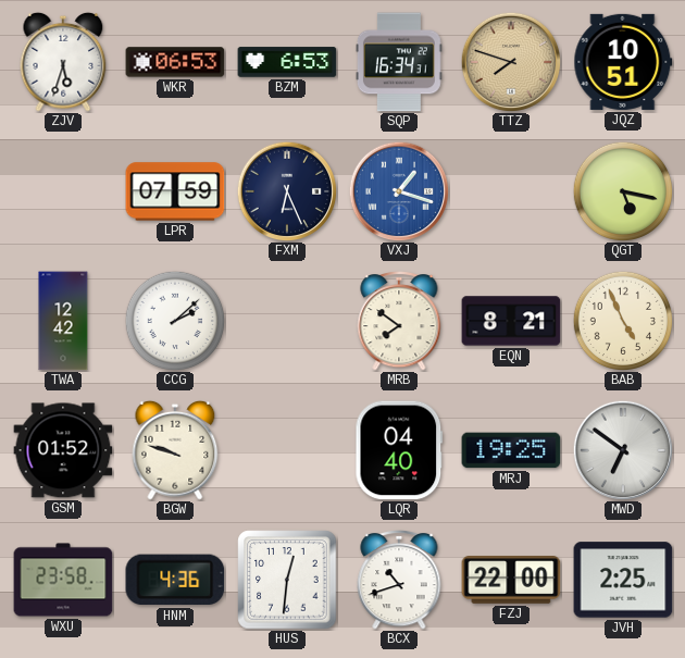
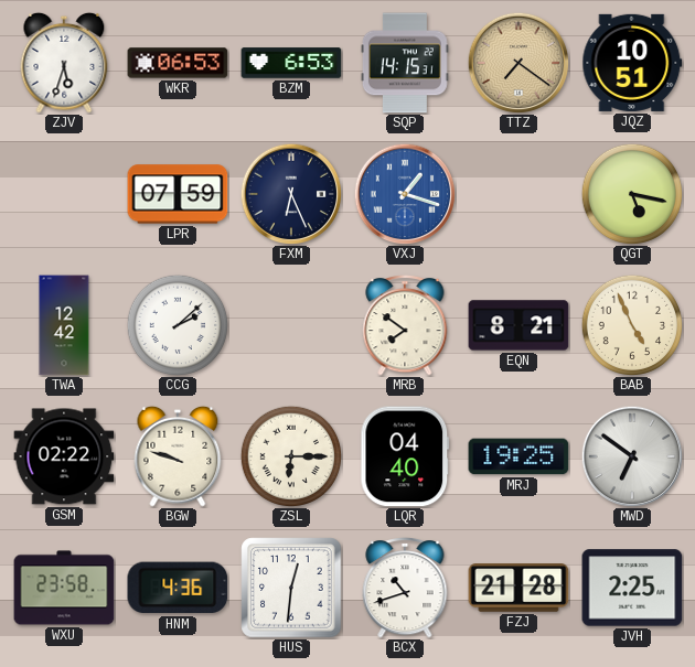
SQP: 16:34 -> 14:15 (405, 63)
TTZ: 7:48 -> 7:21 (518, 63)
GSM: 01:52 -> 02:22 (64, 456)
ZSL: none -> 6:15 (290, 455)
FZJ: 22:00 -> 21:28 (518, 588)
